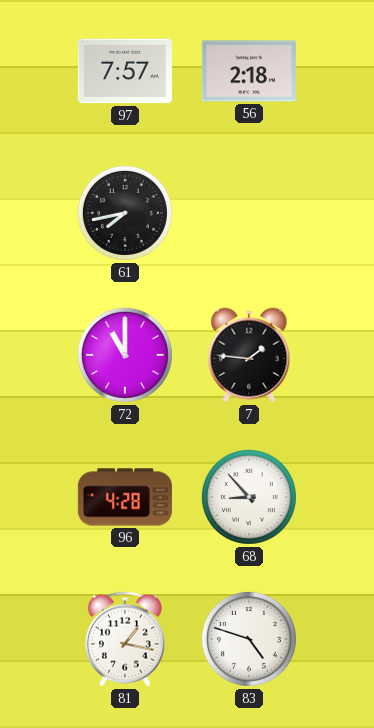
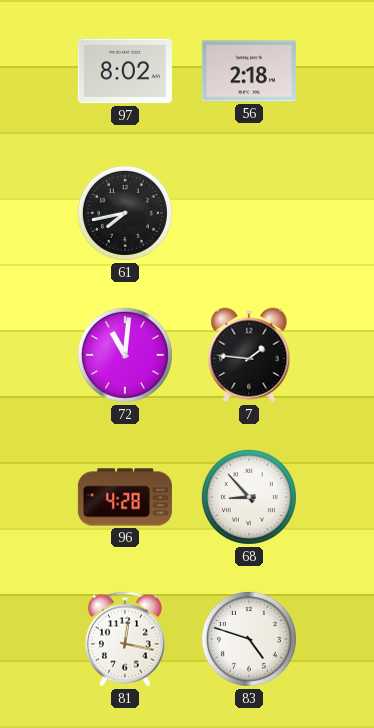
97: 7:57 -> 8:02 (125, 71)
72: 11:00 -> 11:01 (125, 355)
81: 1:17 -> 12:17 (125, 639)
